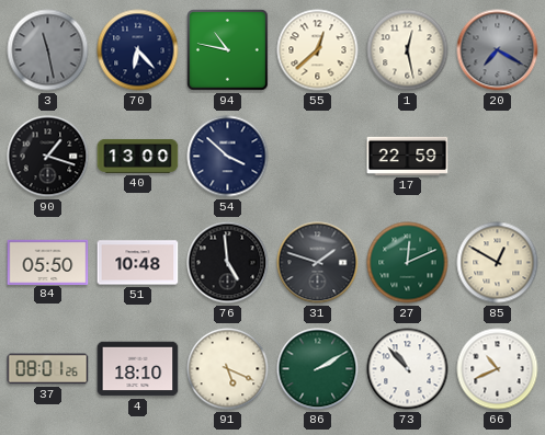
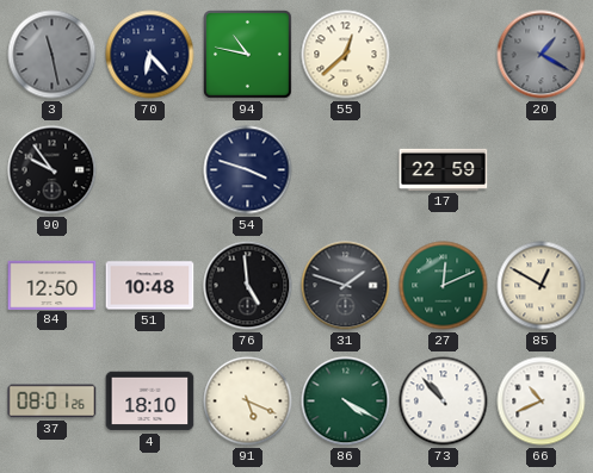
1: 12:28 -> none (408, 50)
20: 7:20 -> 1:20 (542, 55)
90: 1:18 -> 9:54 (52, 170)
40: 13:00 -> none (138, 156)
54: 3:52 -> 3:48 (248, 170)
84: 05:50 -> 12:50 (52, 285)
86: 2:10 -> 4:20 (346, 402)
